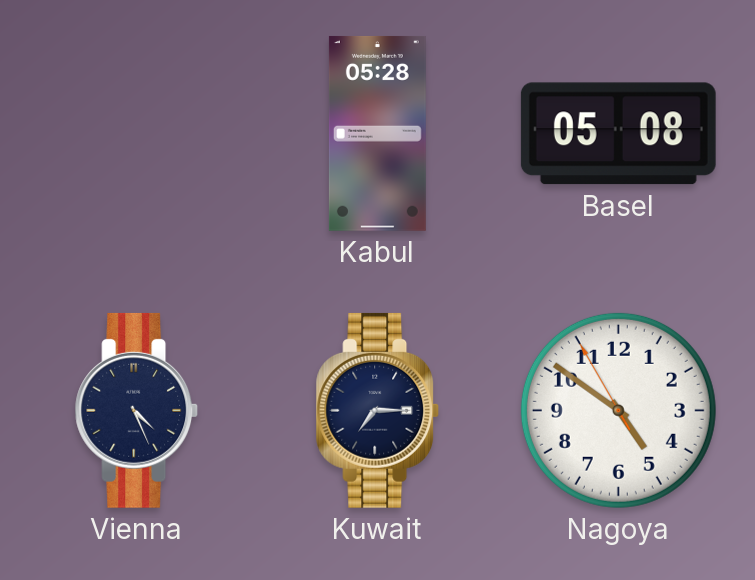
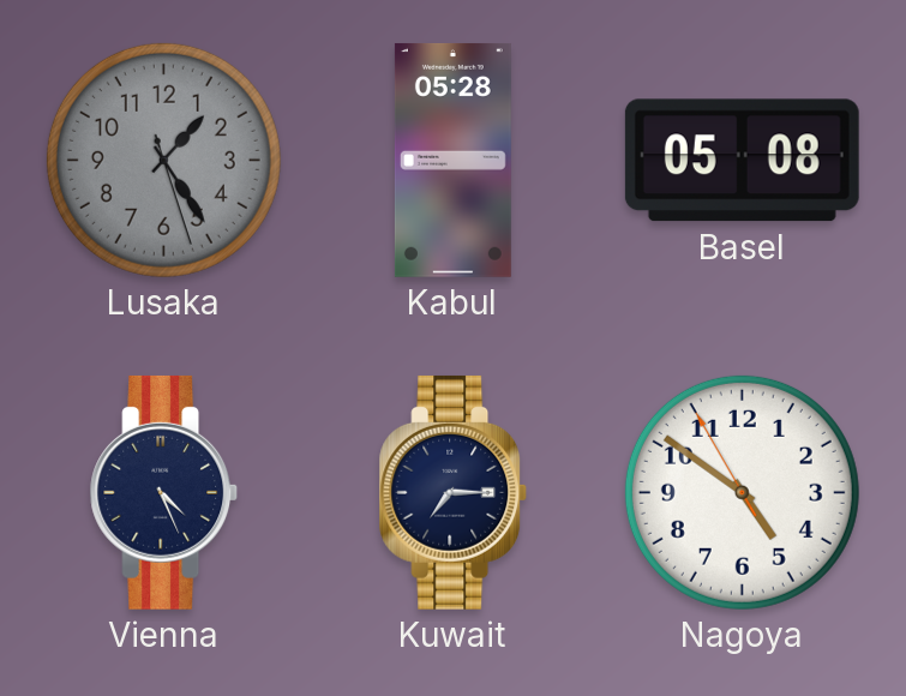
Lusaka: none -> 1:24 (163, 160)
